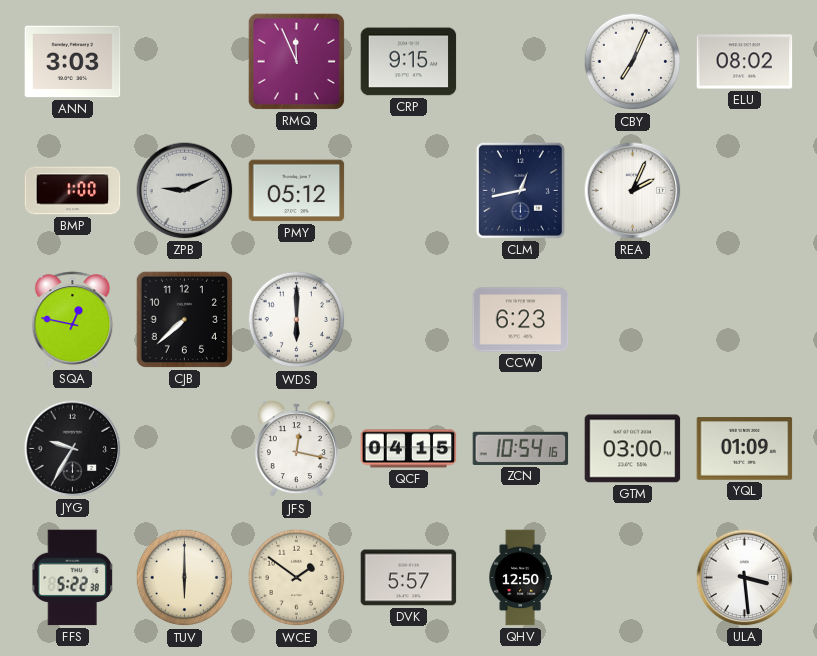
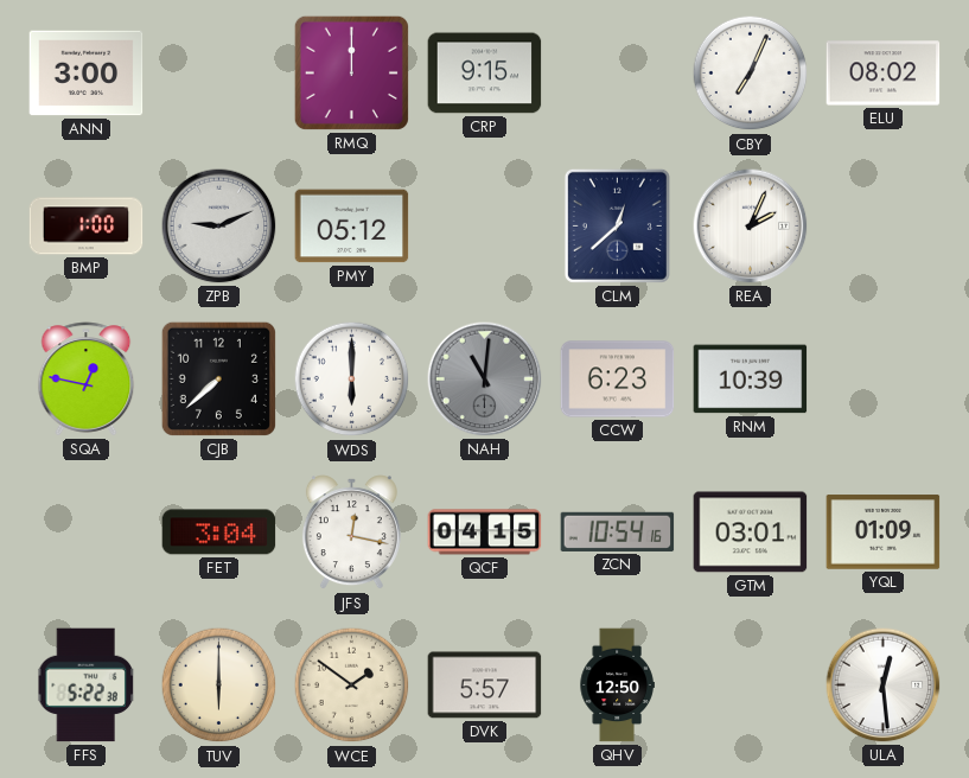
ANN: 3:03 -> 3:00 (87, 74)
RMQ: 11:56 -> 12:00 (351, 72)
CLM: 12:43 -> 12:38 (617, 225)
NAH: none -> 11:01 (485, 380)
RNM: none -> 10:39 (751, 380)
JYG: 9:35 -> none (73, 449)
FET: none -> 3:04 (219, 533)
GTM: 03:00 -> 03:01 (751, 533)
ULA: 3:29 -> 12:29 (884, 685)
